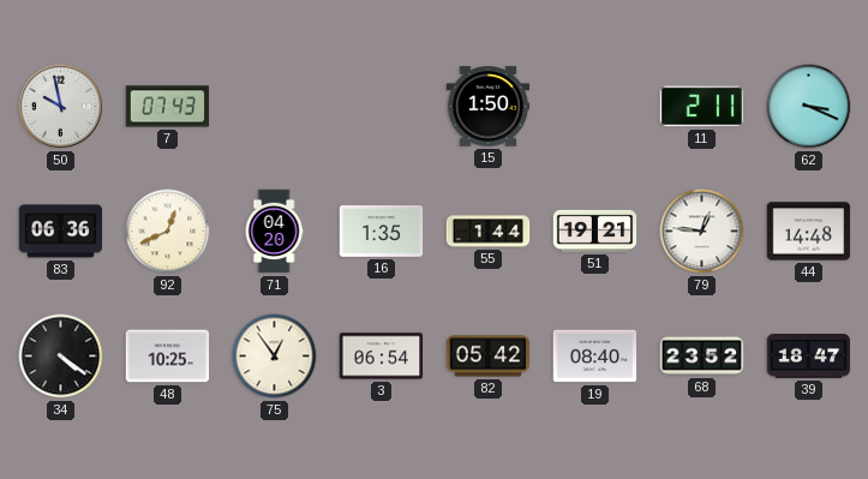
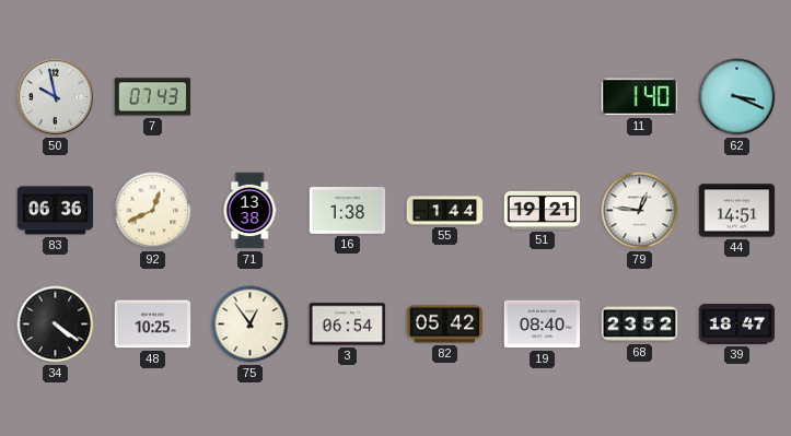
15: 1:50 -> none (489, 107)
11: 2:11 -> 1:40 (640, 97)
71: 04:20 -> 13:38 (249, 211)
16: 1:35 -> 1:38 (348, 211)
44: 14:48 -> 14:51 (737, 211)
